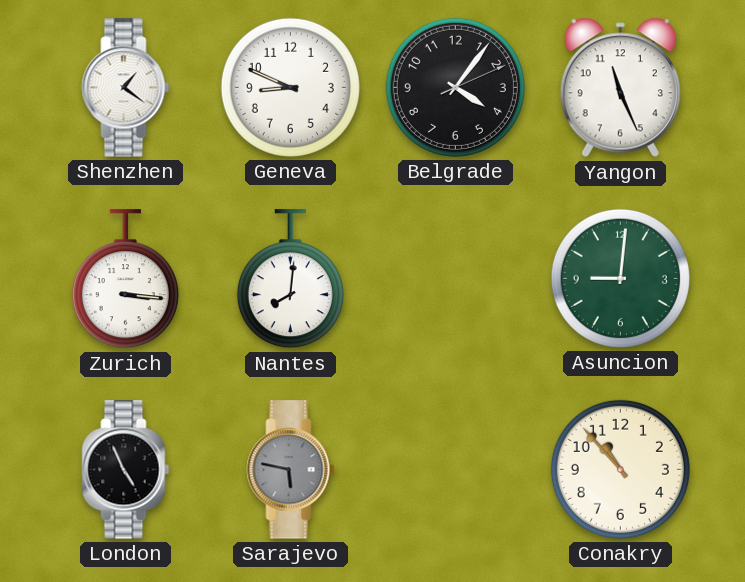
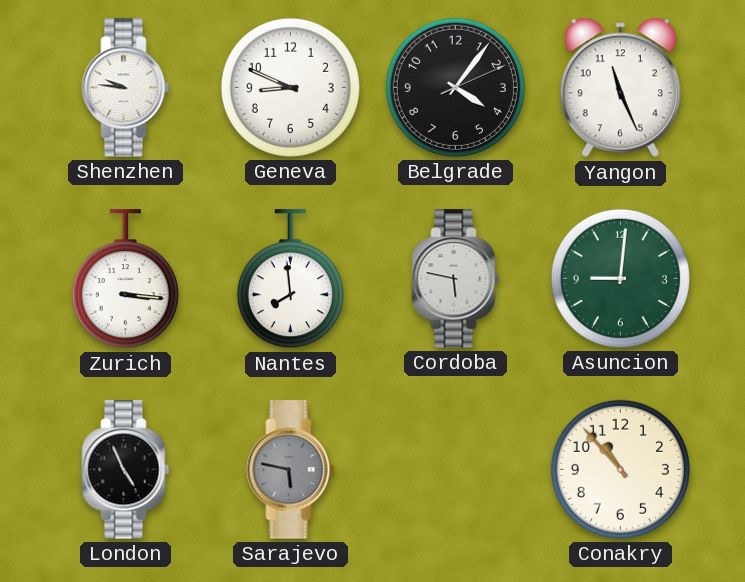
Shenzhen: 1:21 -> 9:46 (126, 88)
Nantes: 8:01 -> 7:59 (290, 279)
Cordoba: none -> 5:47 (456, 279)
